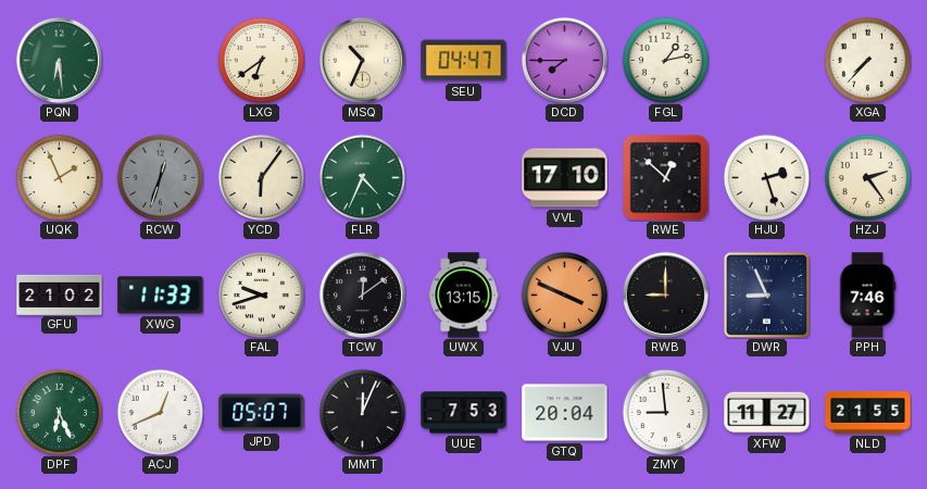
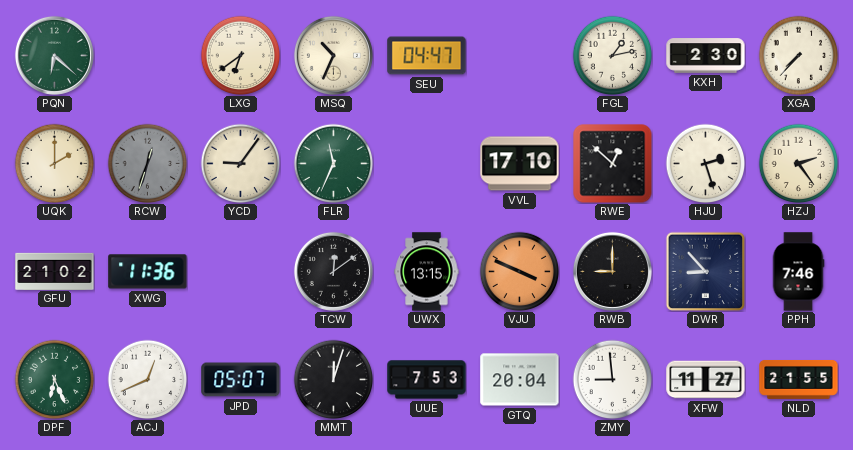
PQN: 6:29 -> 6:22 (54, 55)
DCD: 7:45 -> none (564, 60)
KXH: none -> 2:30 (706, 56)
UQK: 1:56 -> 2:00 (54, 163)
YCD: 6:06 -> 9:06 (240, 163)
FLR: 4:34 -> 11:34 (333, 163)
XWG: 11:33 -> 11:36 (148, 272)
FAL: 9:42 -> none (261, 294)
DWR: 8:56 -> 8:53 (705, 271)
MMT: 12:04 -> 12:03 (333, 379)
